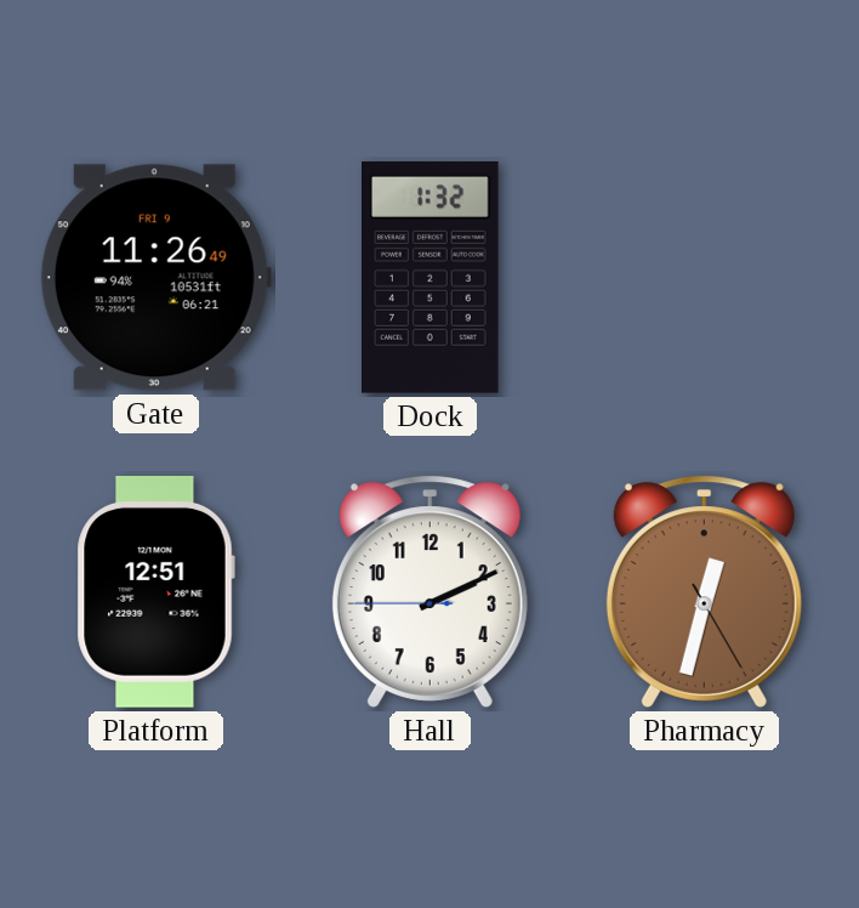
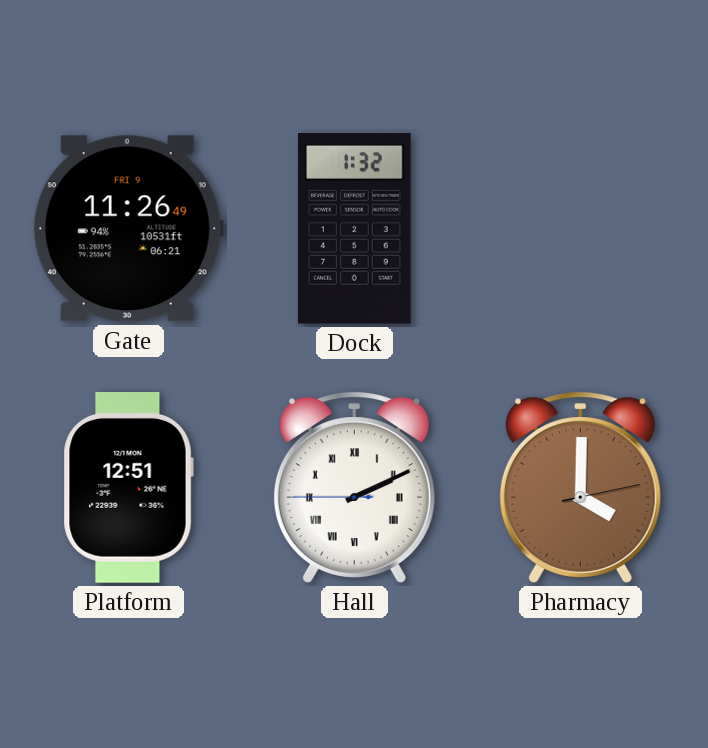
Hall numerals: Arabic -> Roman (354, 487)
Pharmacy: 12:32 -> 4:00 (580, 487)
